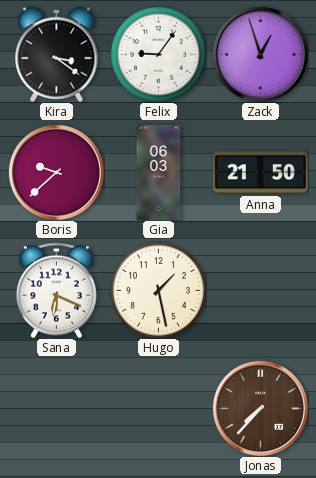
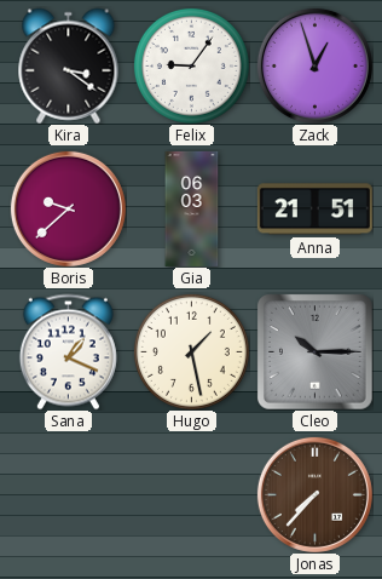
Anna: 21:50 -> 21:51 (314, 210)
Sana: 6:19 -> 1:19 (68, 351)
Cleo: none -> 10:15 (316, 352)
